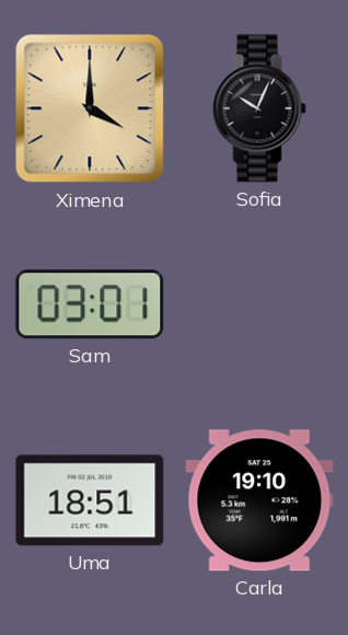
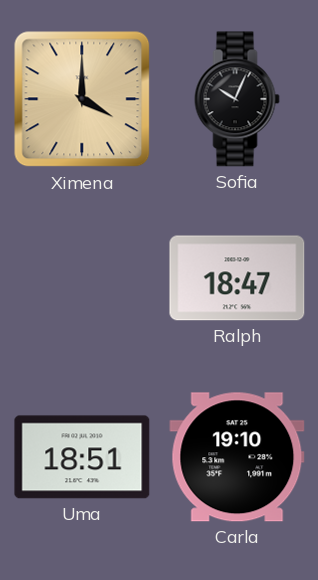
Sam: 03:01 -> none (90, 304)
Ralph: none -> 18:47 (237, 278)
